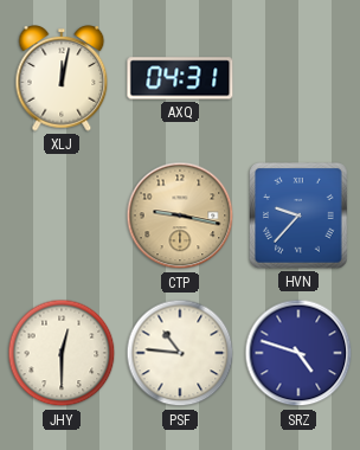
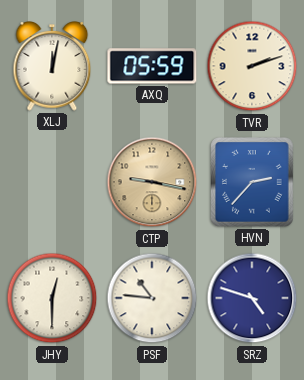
AXQ: 04:31 -> 05:59 (152, 66)
TVR: none -> 2:12 (252, 66)
HVN: 9:37 -> 2:37 (253, 183)
